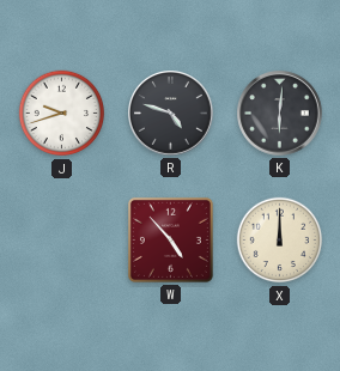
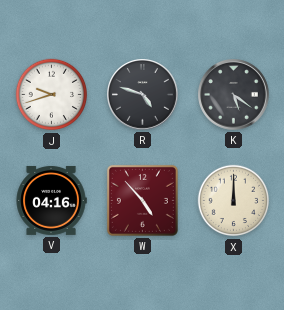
K: 6:01 -> 5:21 (234, 95)
V: none -> 04:16 (51, 200)
